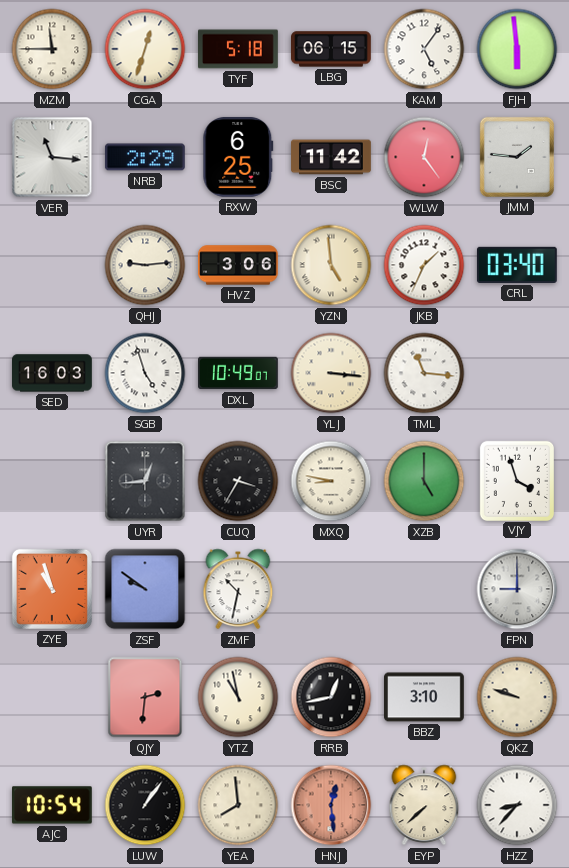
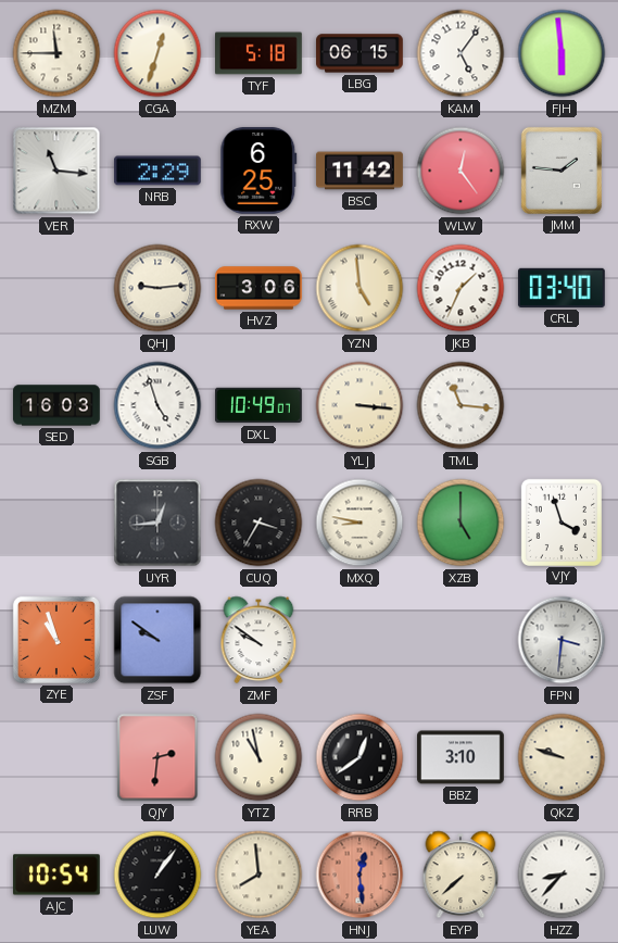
ZMF: 10:32 -> 9:51 (258, 640)
FPN: 9:00 -> 3:31 (562, 640)
RRB: 12:43 -> 12:39 (360, 757)
